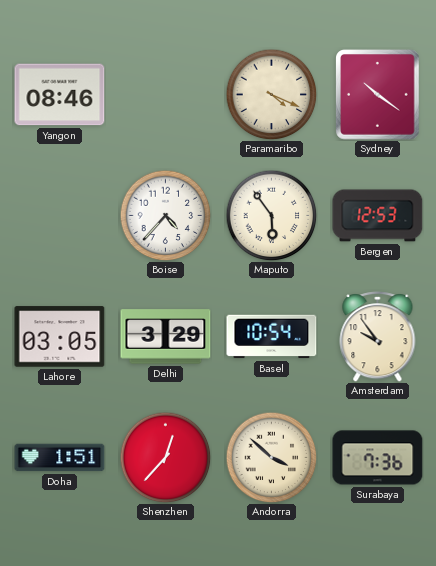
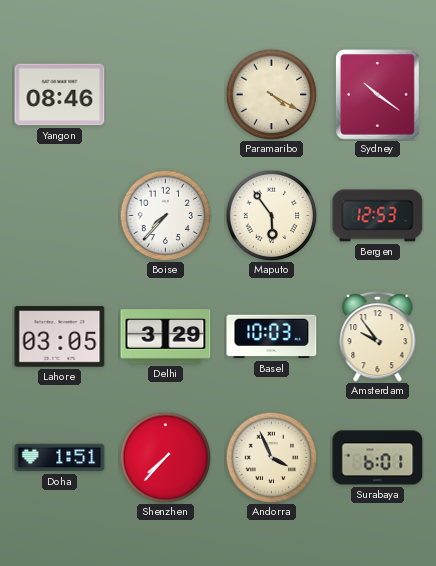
Paramaribo: 4:19 -> 4:20 (271, 94)
Boise: 4:37 -> 7:37 (165, 215)
Basel: 10:54 -> 10:03 (272, 337)
Shenzhen: 12:37 -> 7:37 (165, 457)
Andorra: 3:52 -> 3:56 (271, 457)
Surabaya: 7:36 -> 6:01 (378, 458)
